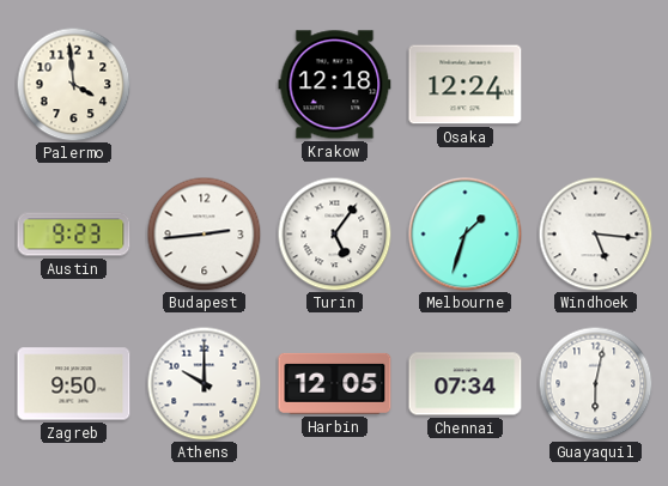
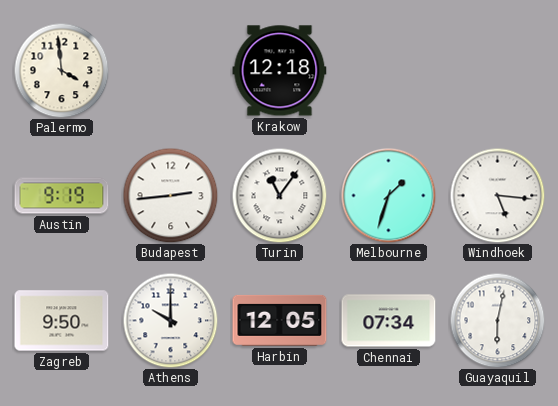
Osaka: 12:24 -> none (466, 85)
Austin: 9:23 -> 9:19 (62, 196)
Turin: 5:06 -> 11:06 (279, 195)
